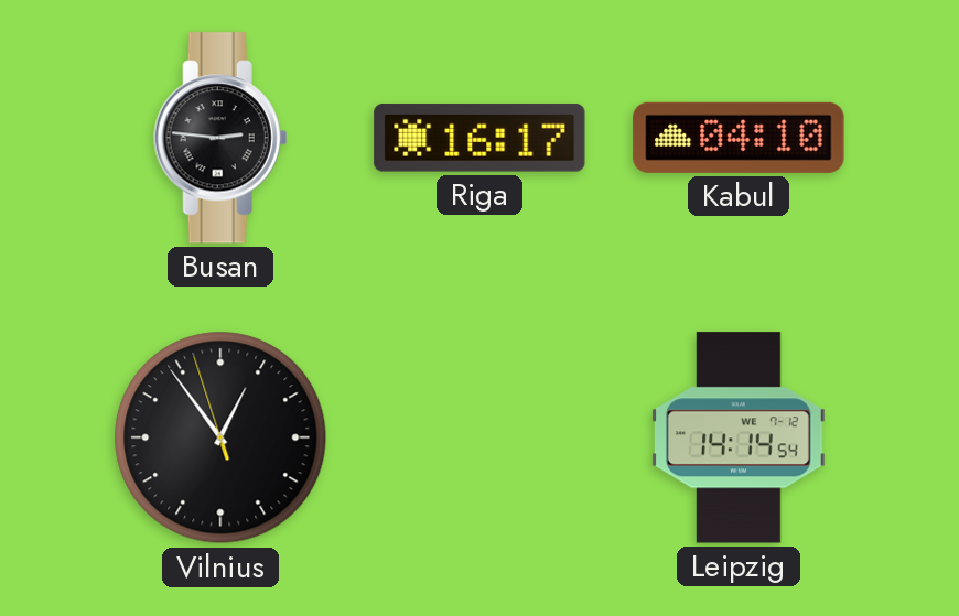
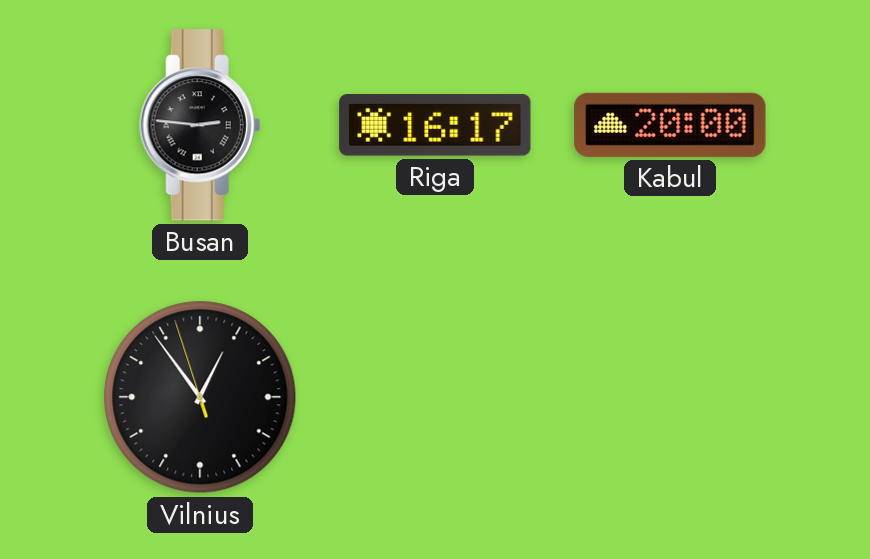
Kabul: 04:10 -> 20:00 (670, 125)
Leipzig: 14:14 -> none (739, 437)
